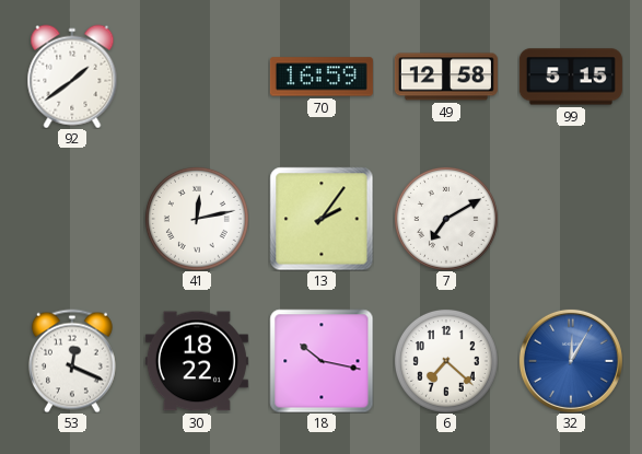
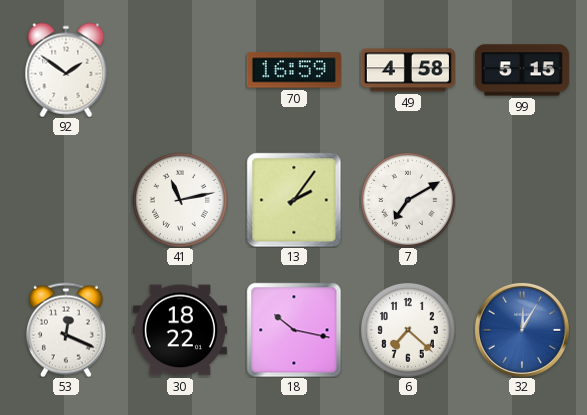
92: 1:39 -> 1:51 (66, 70)
49: 12:58 -> 4:58 (408, 70)
41: 12:13 -> 11:13 (180, 200)
